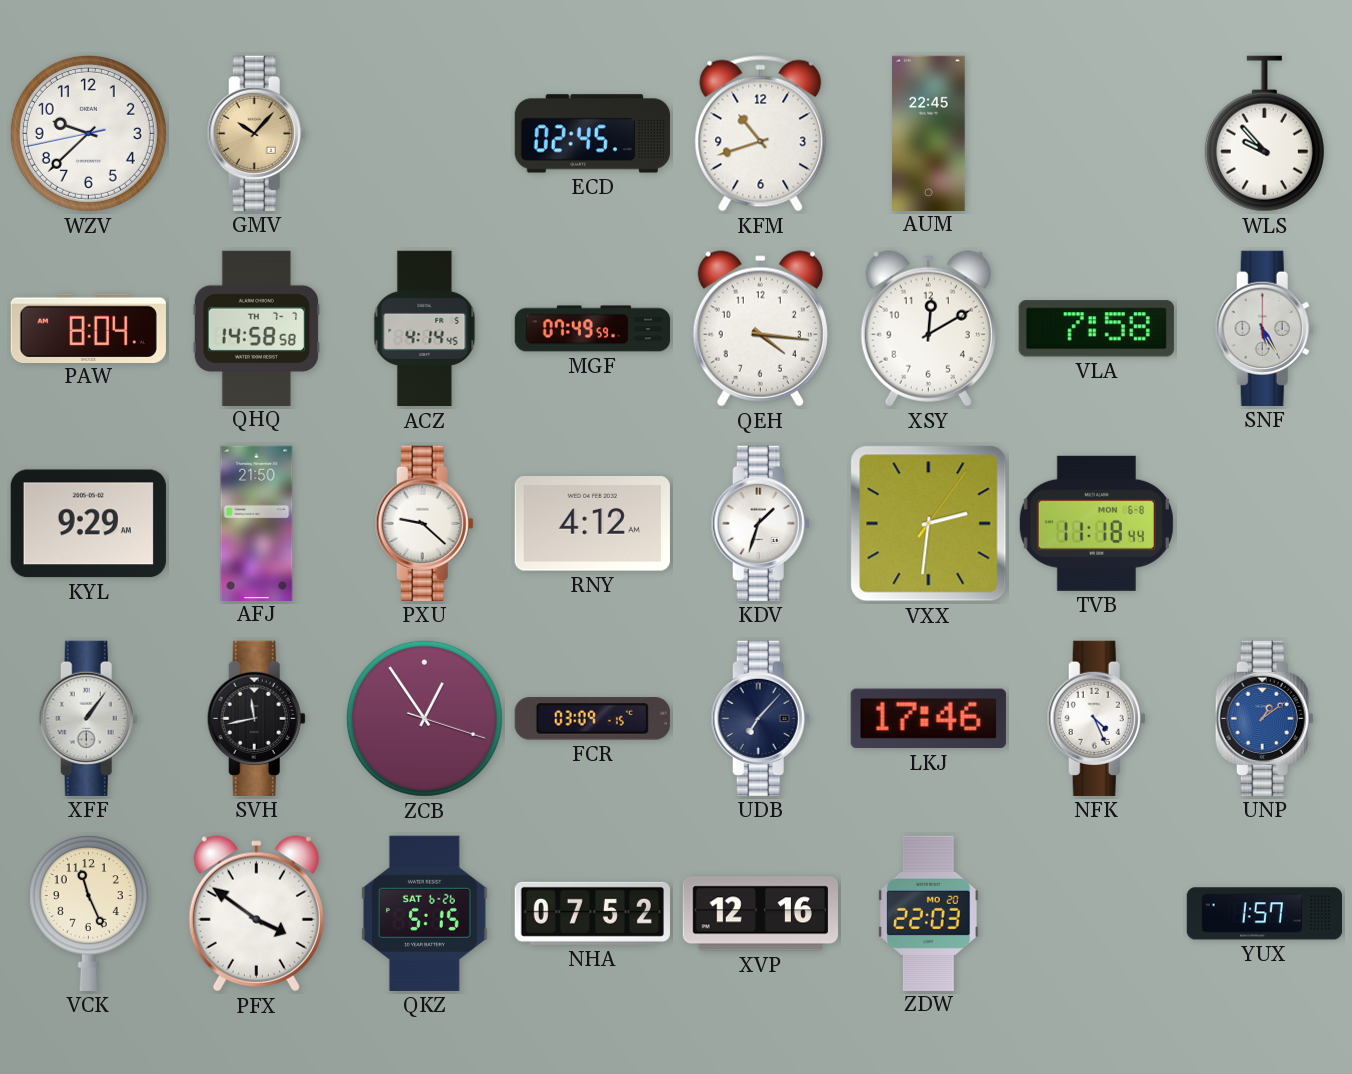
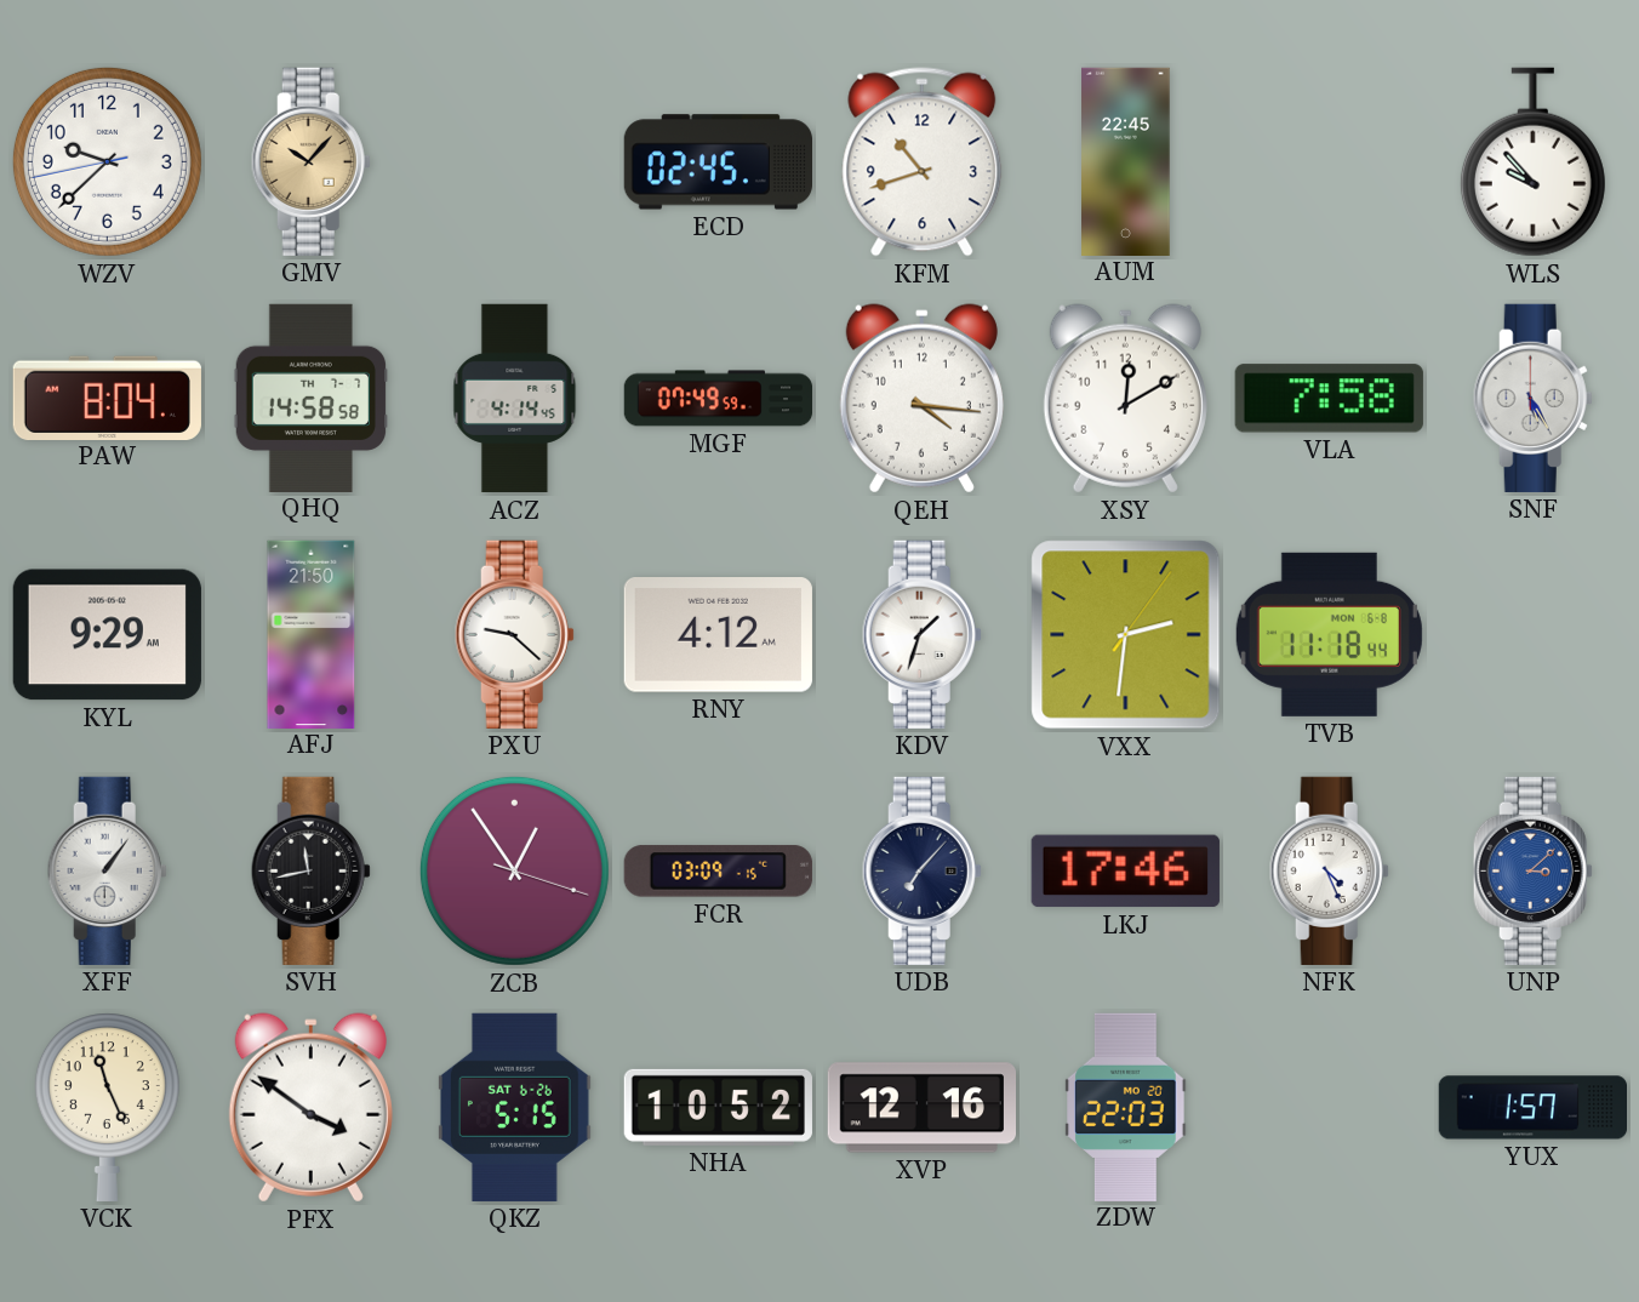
UNP: 1:09 -> 3:08 (1532, 870)
NHA: 07:52 -> 10:52 (718, 1107)
